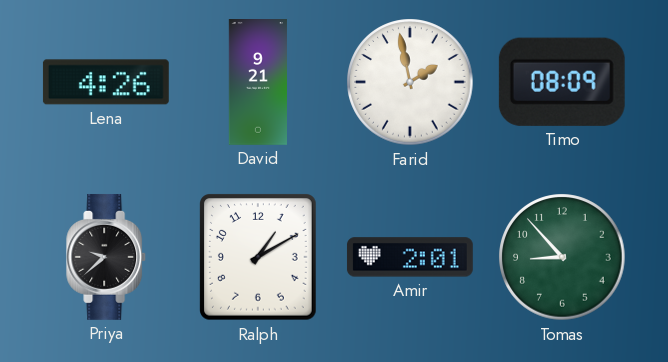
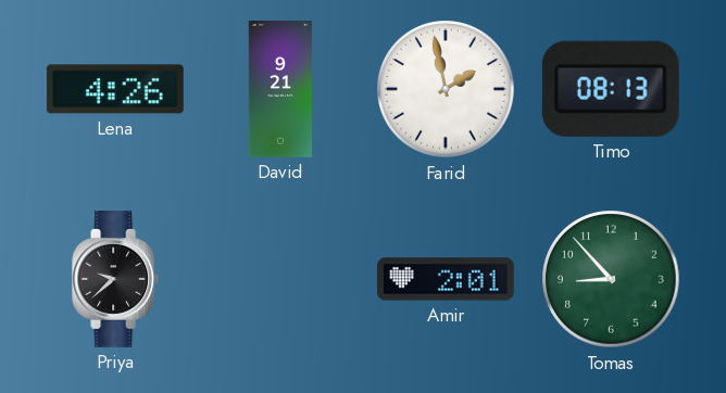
Timo: 08:09 -> 08:13 (611, 89)
Ralph: 1:10 -> none (259, 258)
